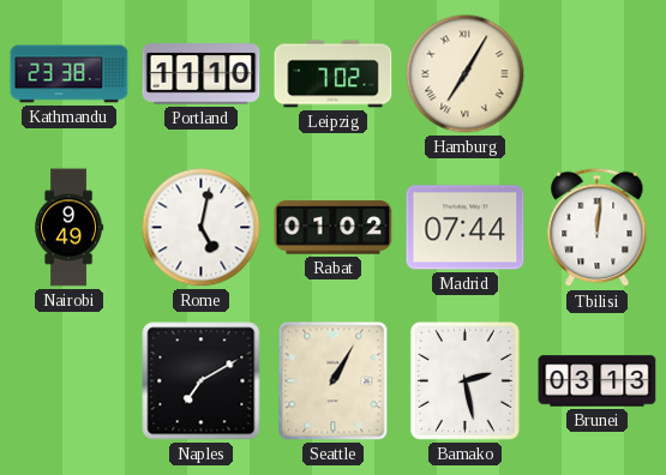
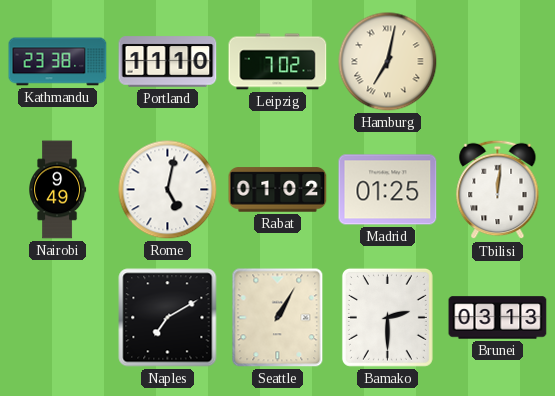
Hamburg: 7:05 -> 7:02 (388, 62)
Madrid: 07:44 -> 01:25 (388, 190)
Bamako: 2:28 -> 2:30 (387, 317)
